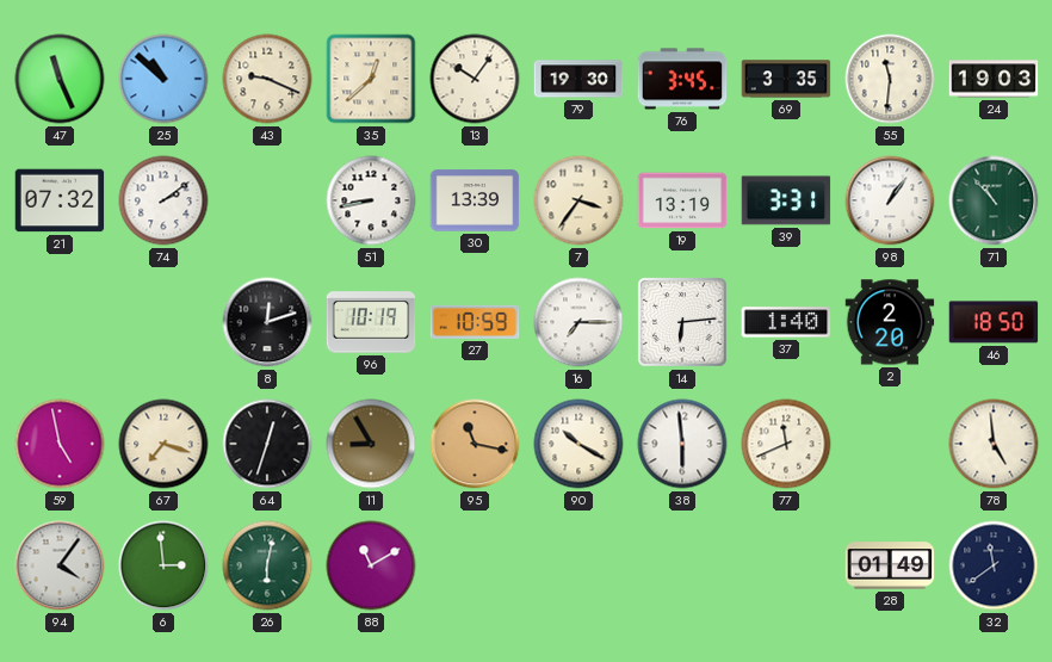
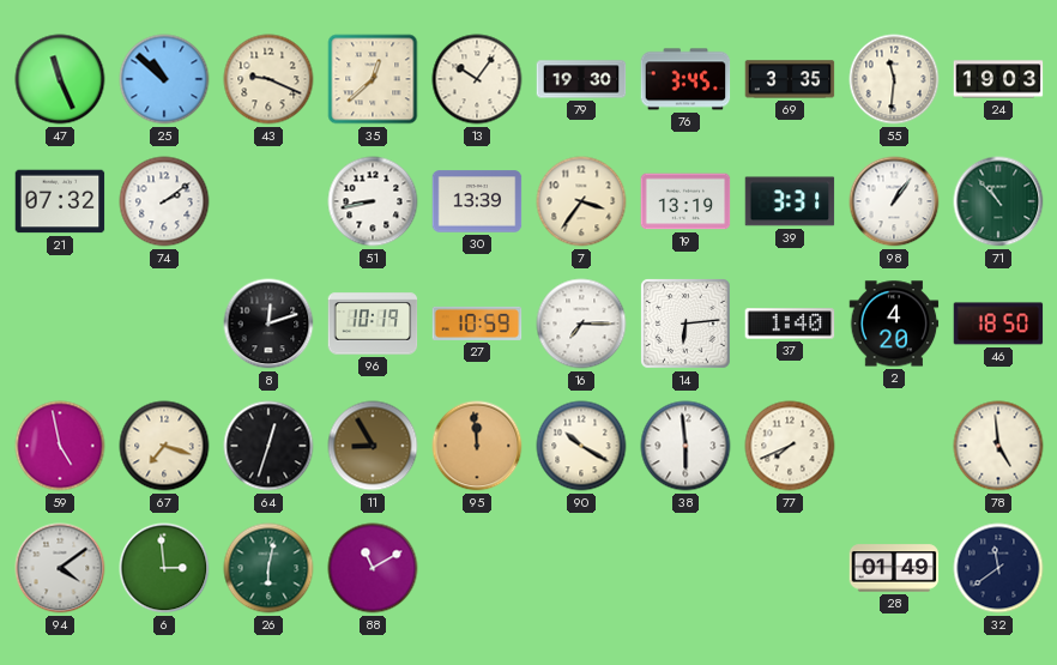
2: 2:20 -> 4:20 (894, 324)
95: 11:17 -> 11:59 (477, 446)
77: 11:41 -> 7:41 (790, 446)
94: 4:06 -> 4:09 (60, 568)
